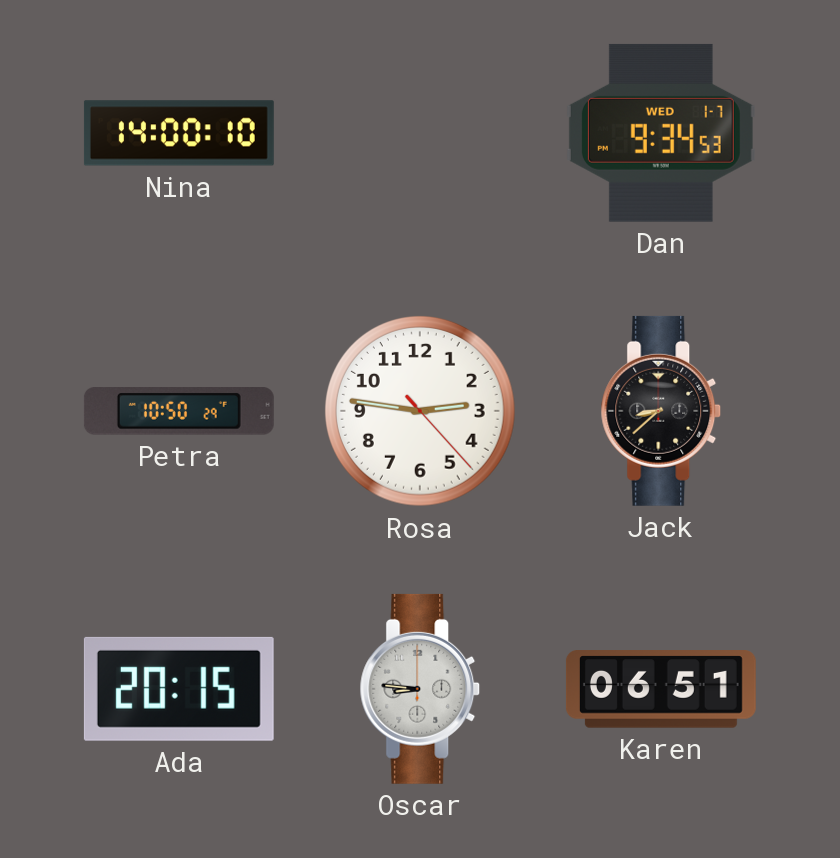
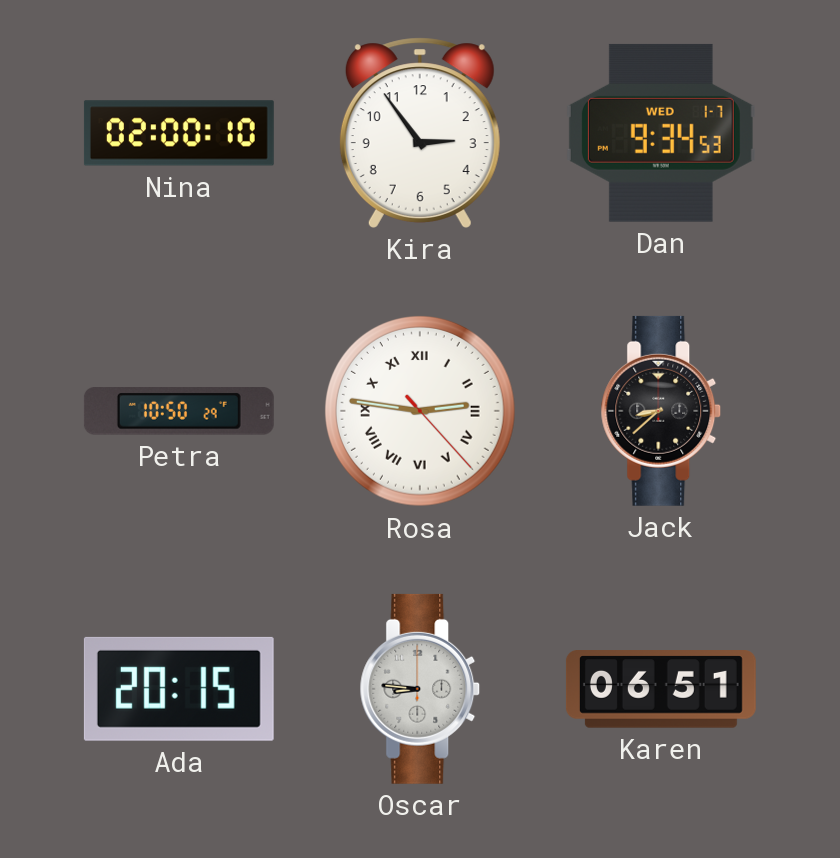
Nina: 14:00 -> 02:00 (179, 133)
Kira: none -> 2:54 (420, 133)
Rosa numerals: Arabic -> Roman (420, 411)
